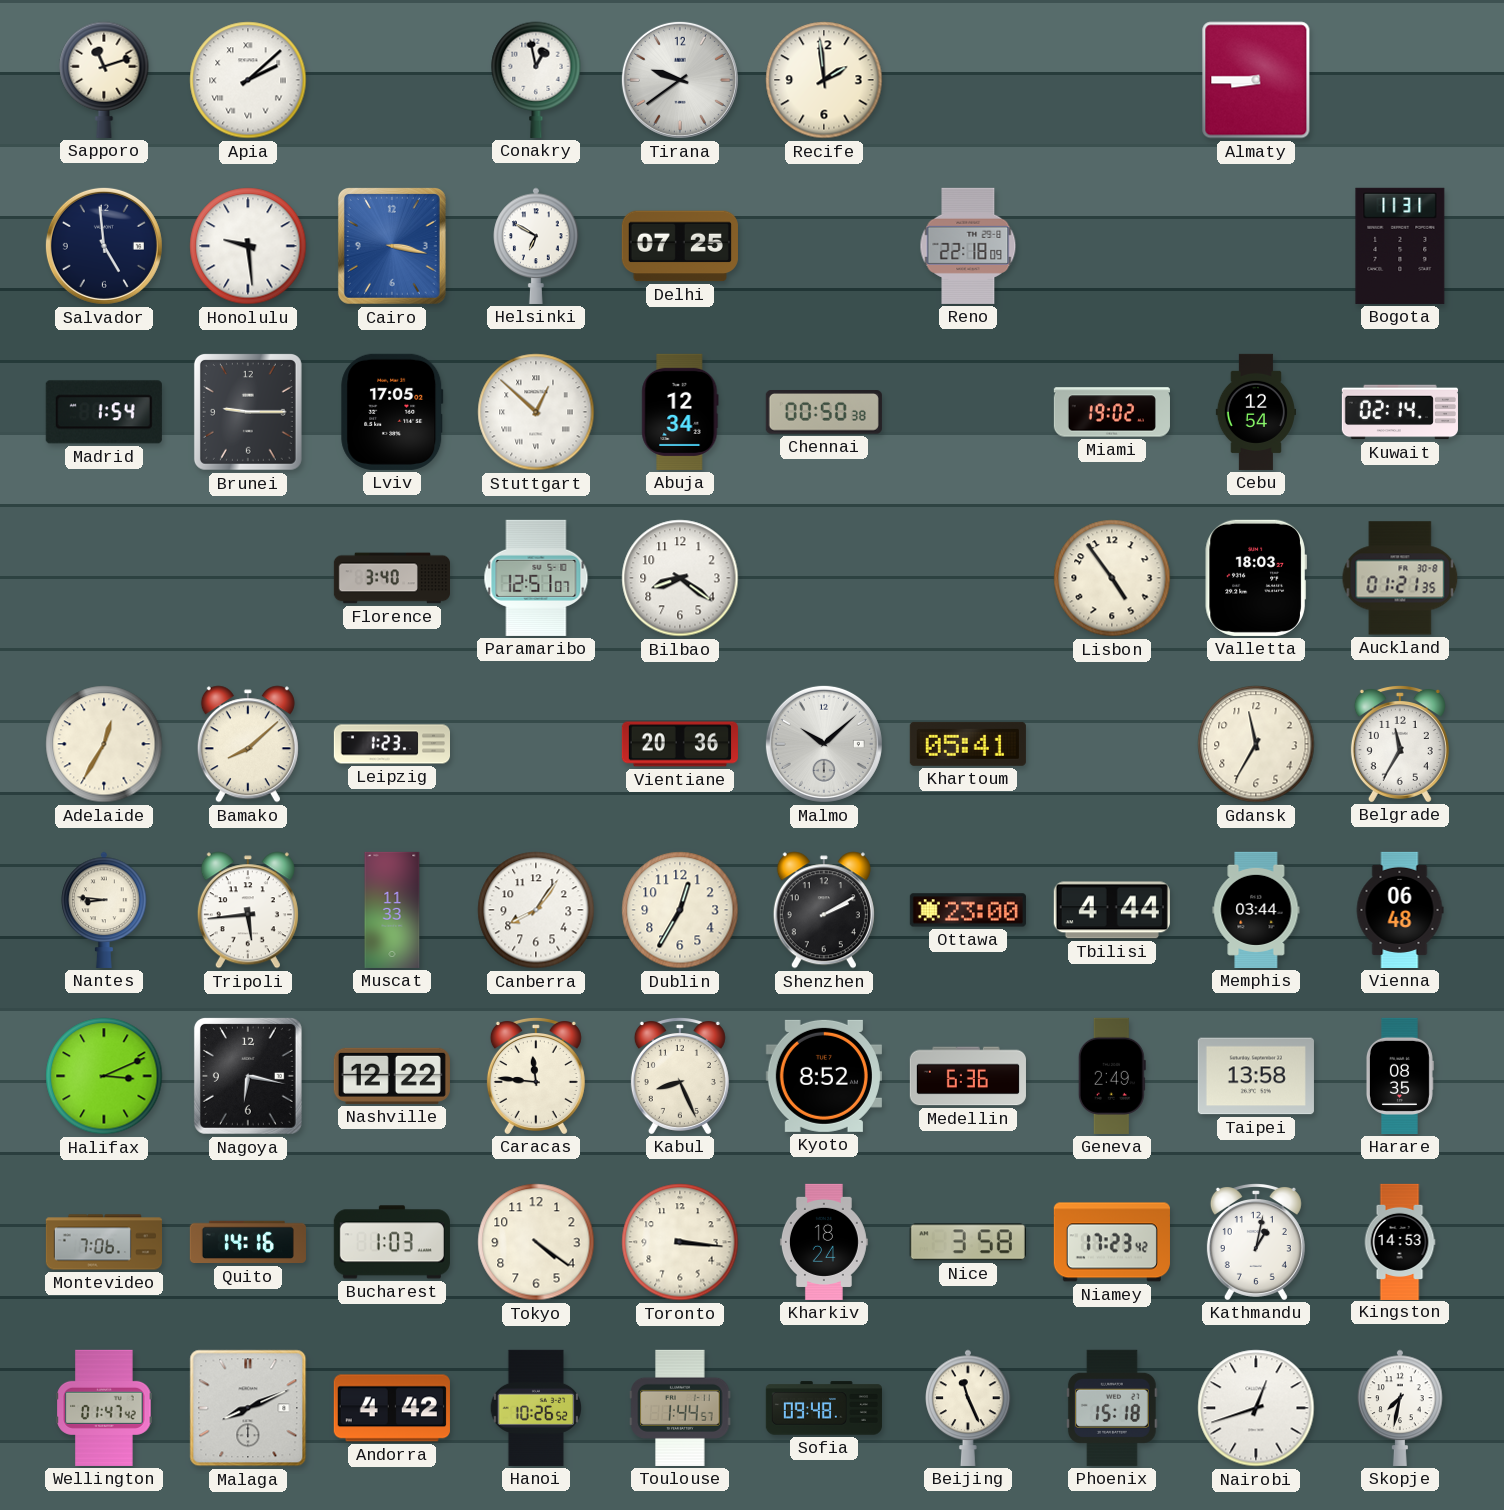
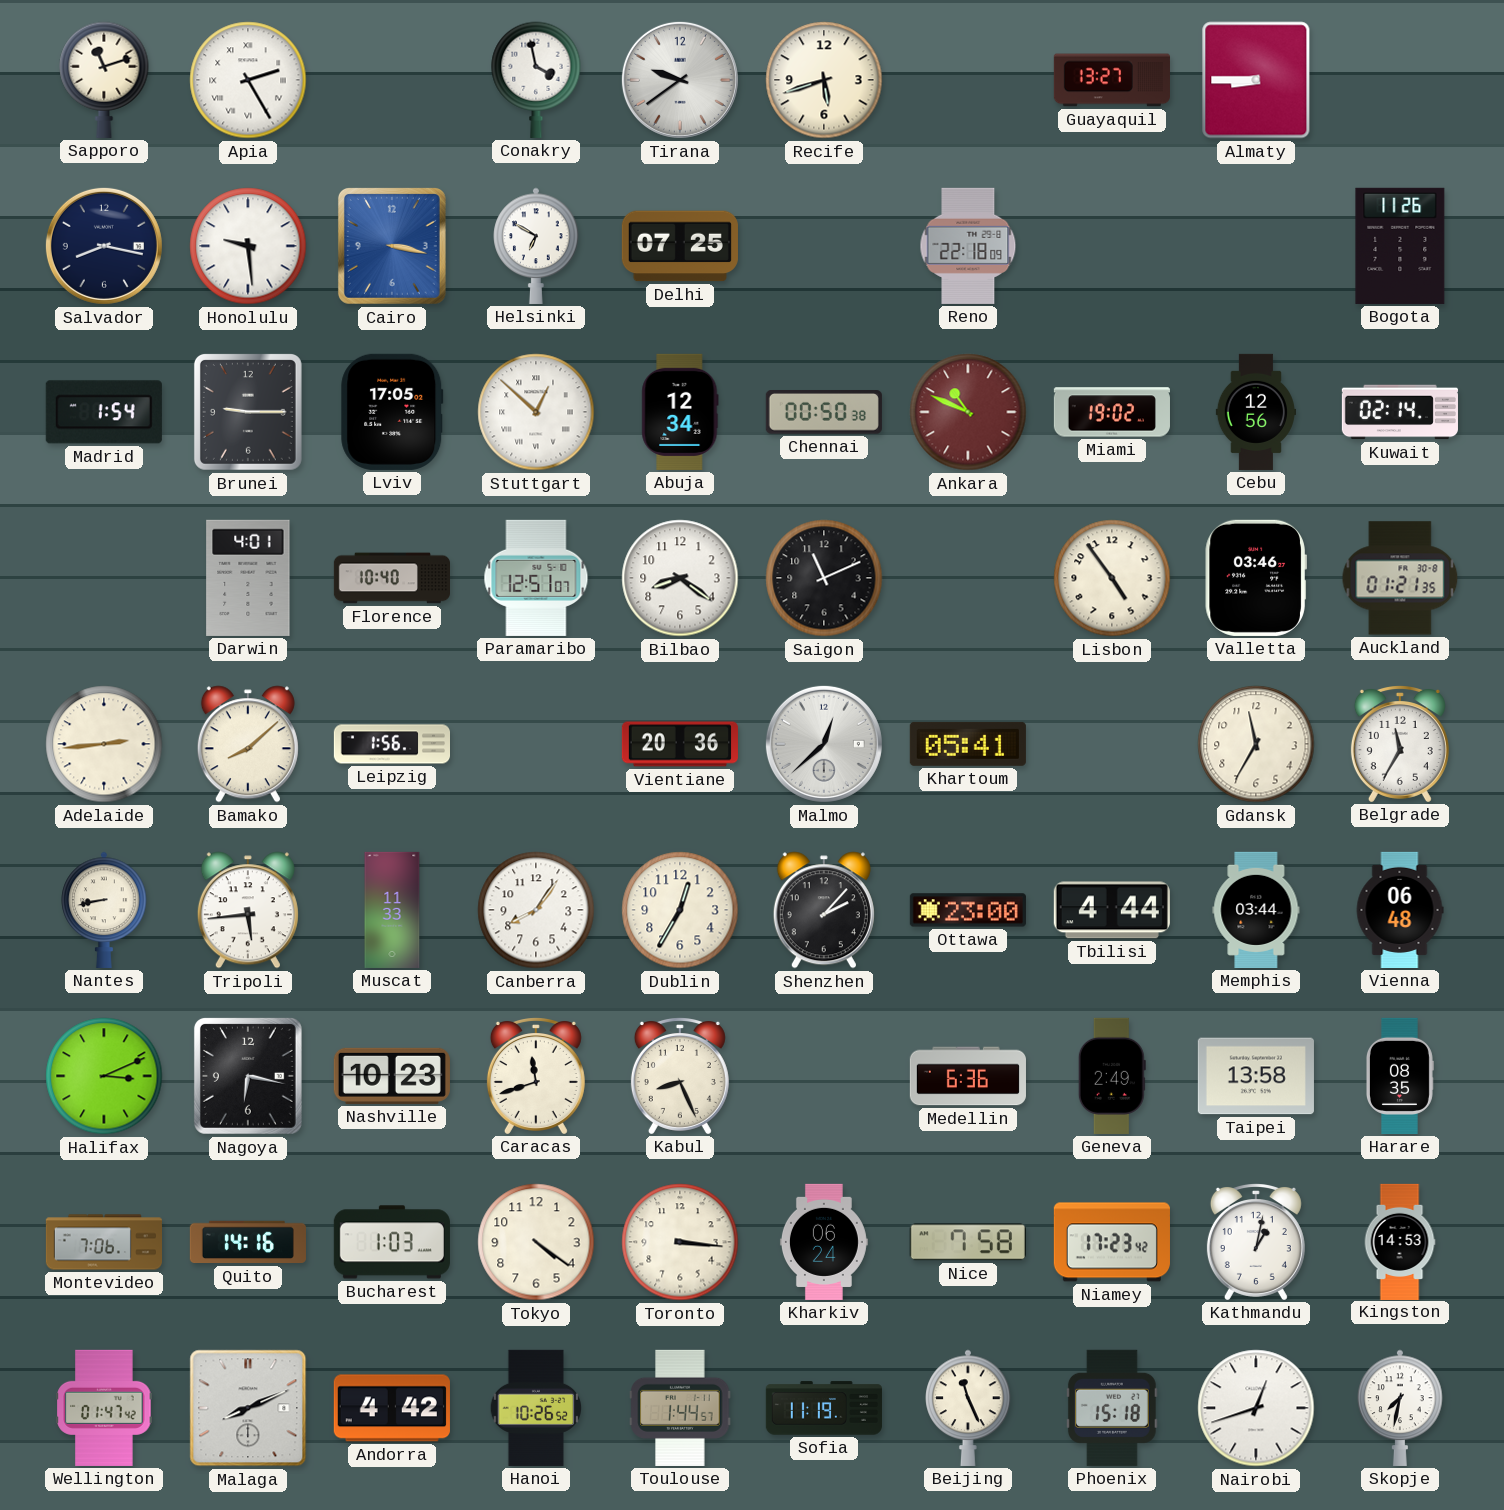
Apia: 2:08 -> 2:25 (248, 80)
Conakry: 12:58 -> 3:58 (536, 80)
Recife: 1:59 -> 5:42 (824, 80)
Guayaquil: none -> 13:27 (1112, 80)
Salvador: 4:59 -> 8:17 (104, 246)
Bogota: 11:31 -> 11:26 (1400, 246)
Ankara: none -> 10:49 (968, 412)
Cebu: 12:54 -> 12:56 (1255, 412)
Darwin: none -> 4:01 (248, 578)
Florence: 3:40 -> 10:40 (391, 578)
Saigon: none -> 11:11 (824, 578)
Valletta: 18:03 -> 03:46 (1256, 578)
Adelaide: 12:35 -> 2:44 (104, 744)
Leipzig: 1:23 -> 1:56 (391, 744)
Malmo: 10:08 -> 12:38 (824, 744)
Nantes: 8:46 -> 8:43 (104, 910)
Shenzhen: 2:10 -> 2:07 (824, 910)
Nashville: 12:22 -> 10:23 (392, 1076)
Caracas: 11:46 -> 11:42 (536, 1076)
Kyoto: 8:52 -> none (824, 1076)
Kharkiv: 18:24 -> 06:24 (824, 1242)
Nice: 3:58 -> 7:58 (968, 1242)
Sofia: 09:48 -> 11:19 (824, 1408)
